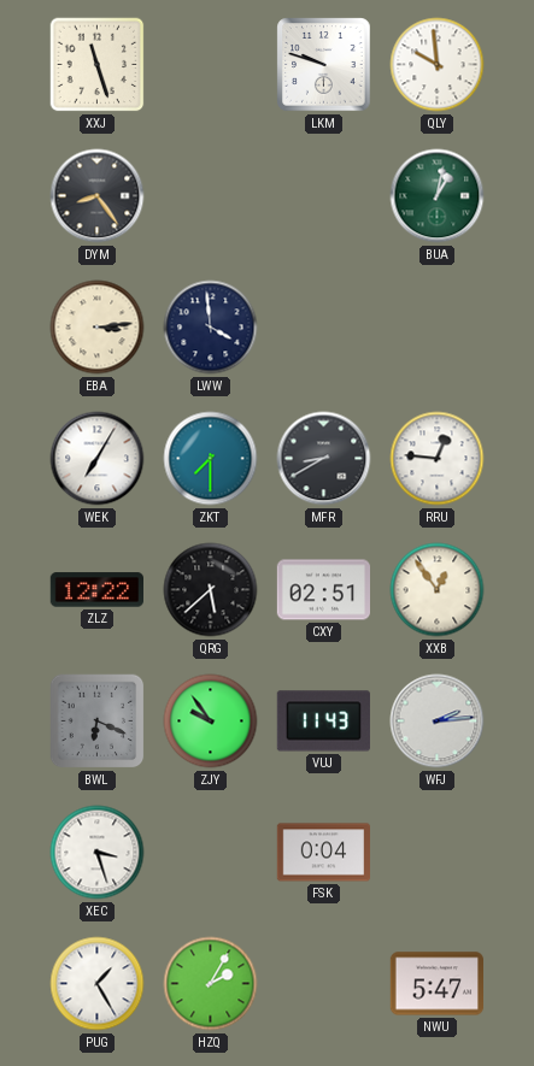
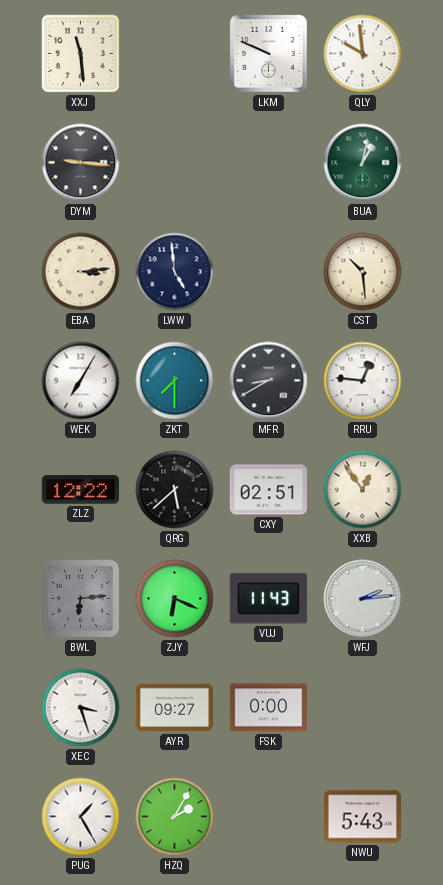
XXJ: 11:27 -> 11:29 (81, 54)
LKM: 9:48 -> 9:49 (269, 54)
DYM: 8:24 -> 9:16 (81, 163)
LWW: 3:59 -> 4:59 (175, 272)
CST: none -> 10:29 (363, 272)
BWL: 6:19 -> 6:14 (81, 599)
ZJY: 9:54 -> 6:19 (175, 599)
AYR: none -> 09:27 (174, 708)
FSK: 0:04 -> 0:00 (269, 708)
NWU: 5:47 -> 5:43 (363, 817)
